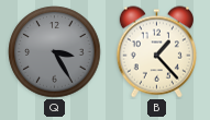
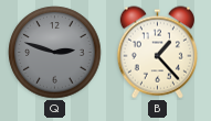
Q: 3:25 -> 2:48 (55, 53)
